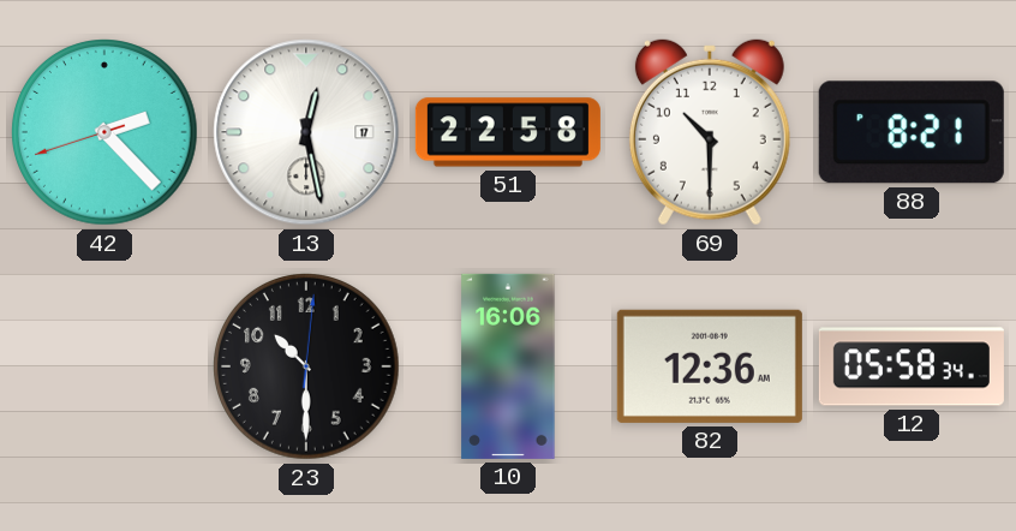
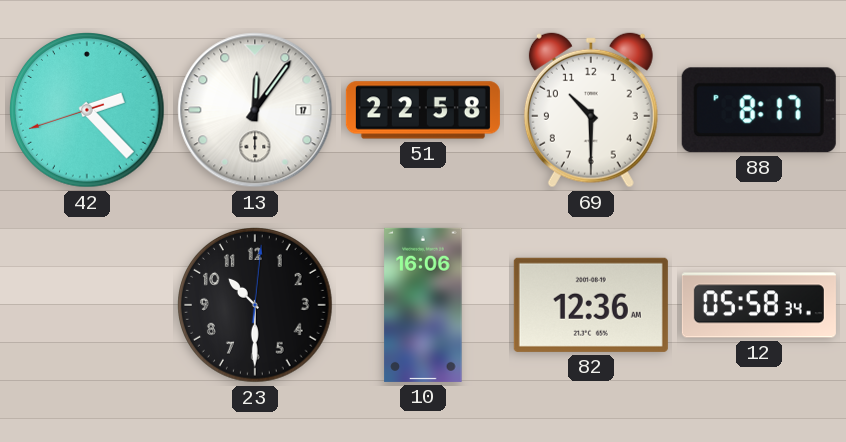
13: 12:28 -> 12:06 (255, 110)
88: 8:21 -> 8:17 (759, 110)
